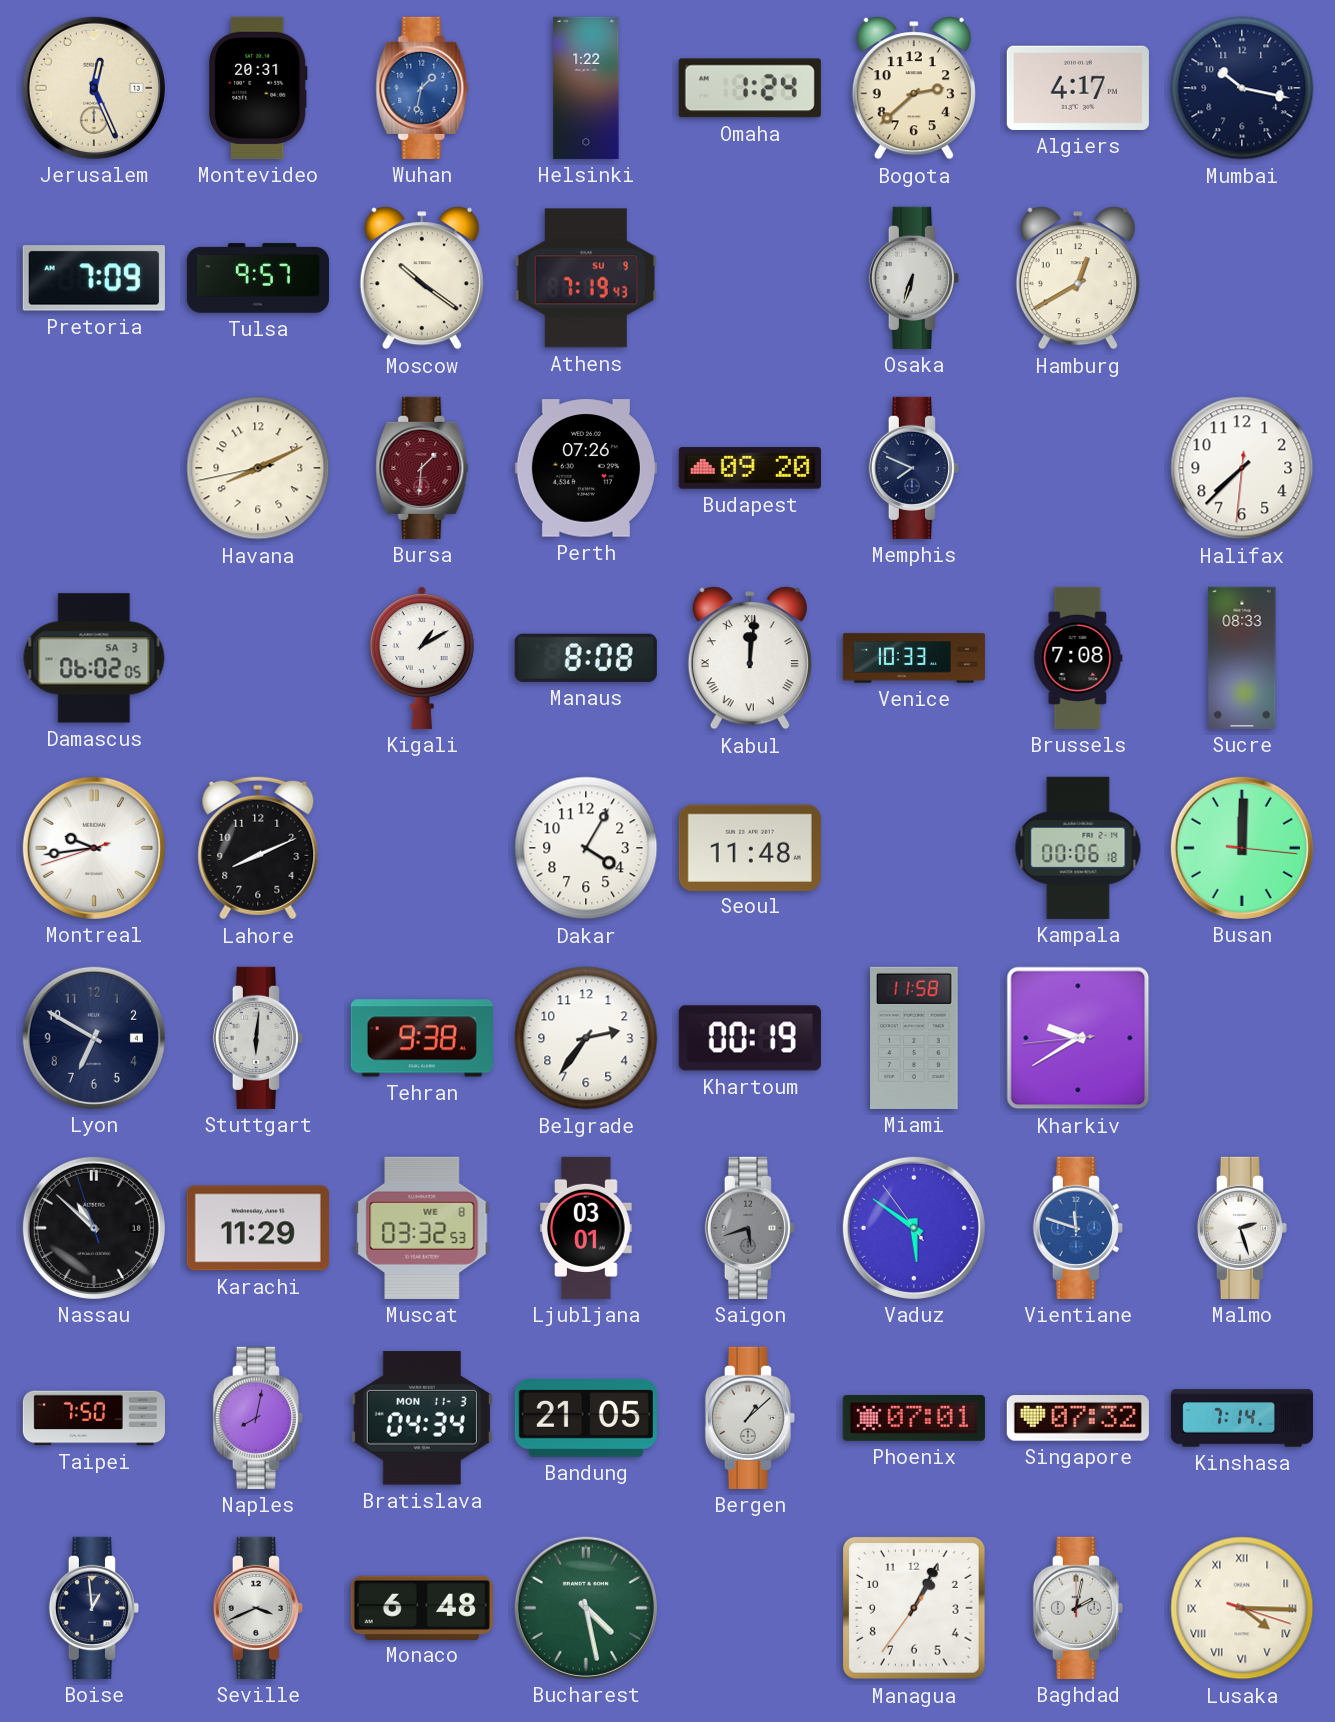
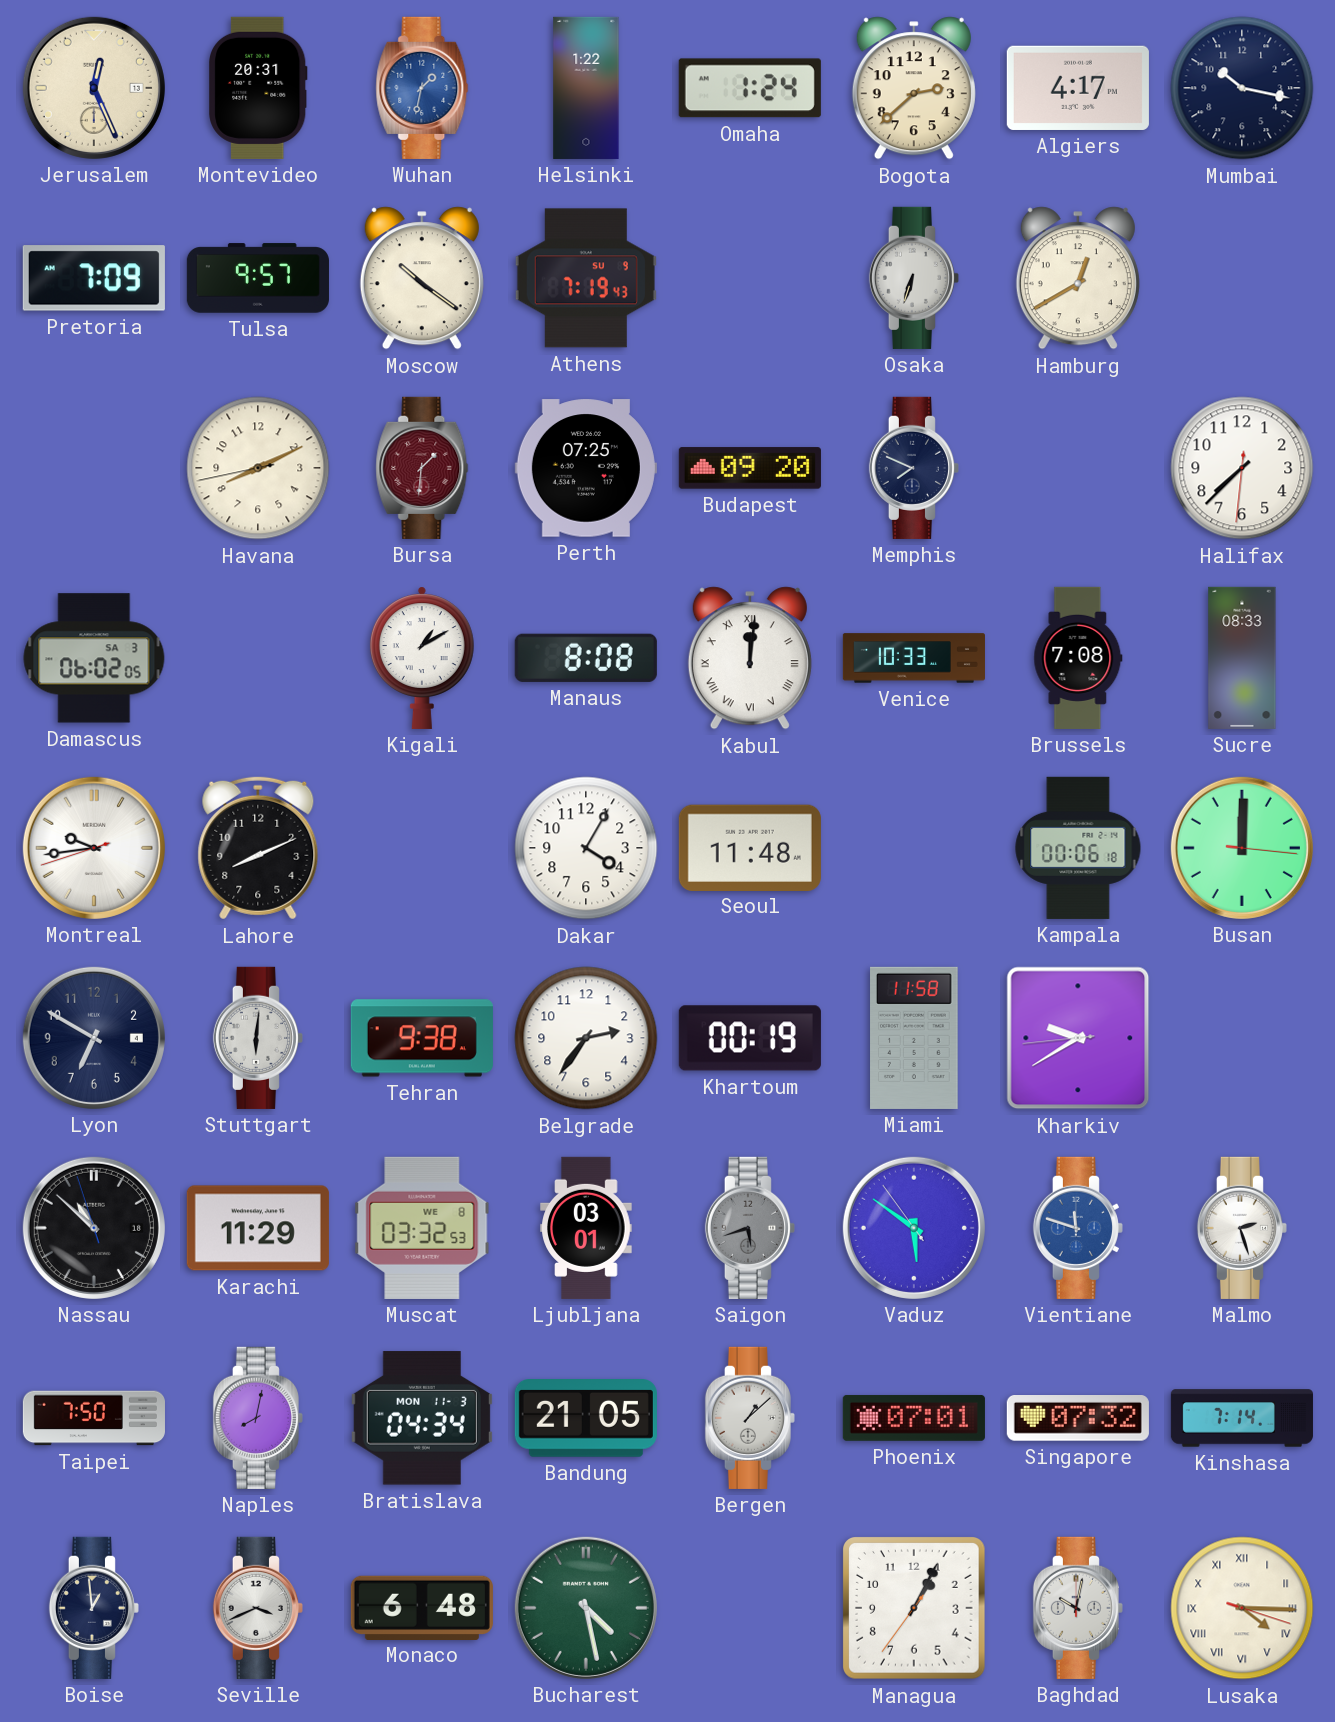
Perth: 07:26 -> 07:25 (586, 468)
Baghdad: 2:02 -> 10:02 (1078, 1608)
